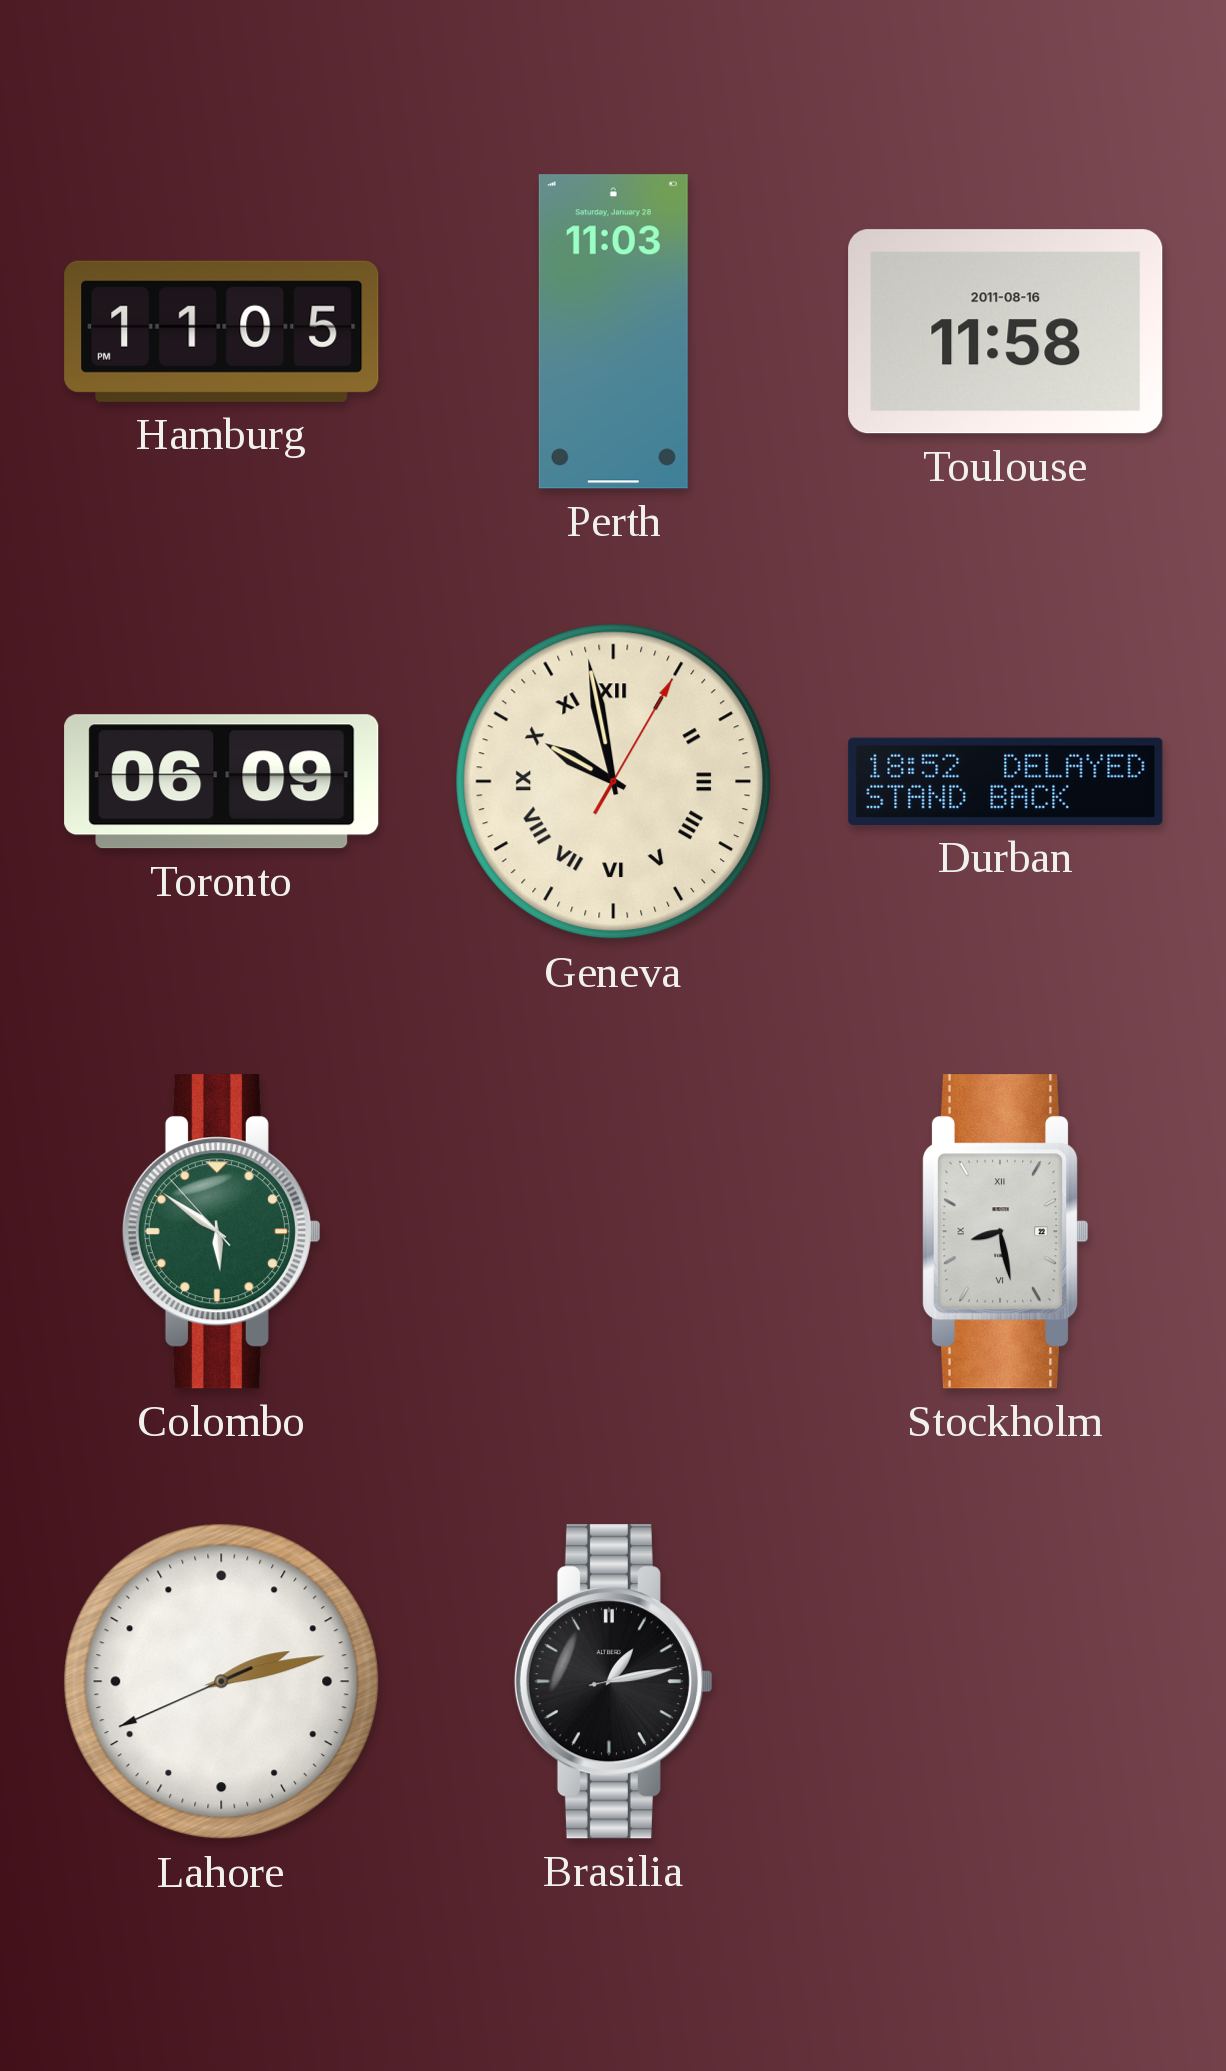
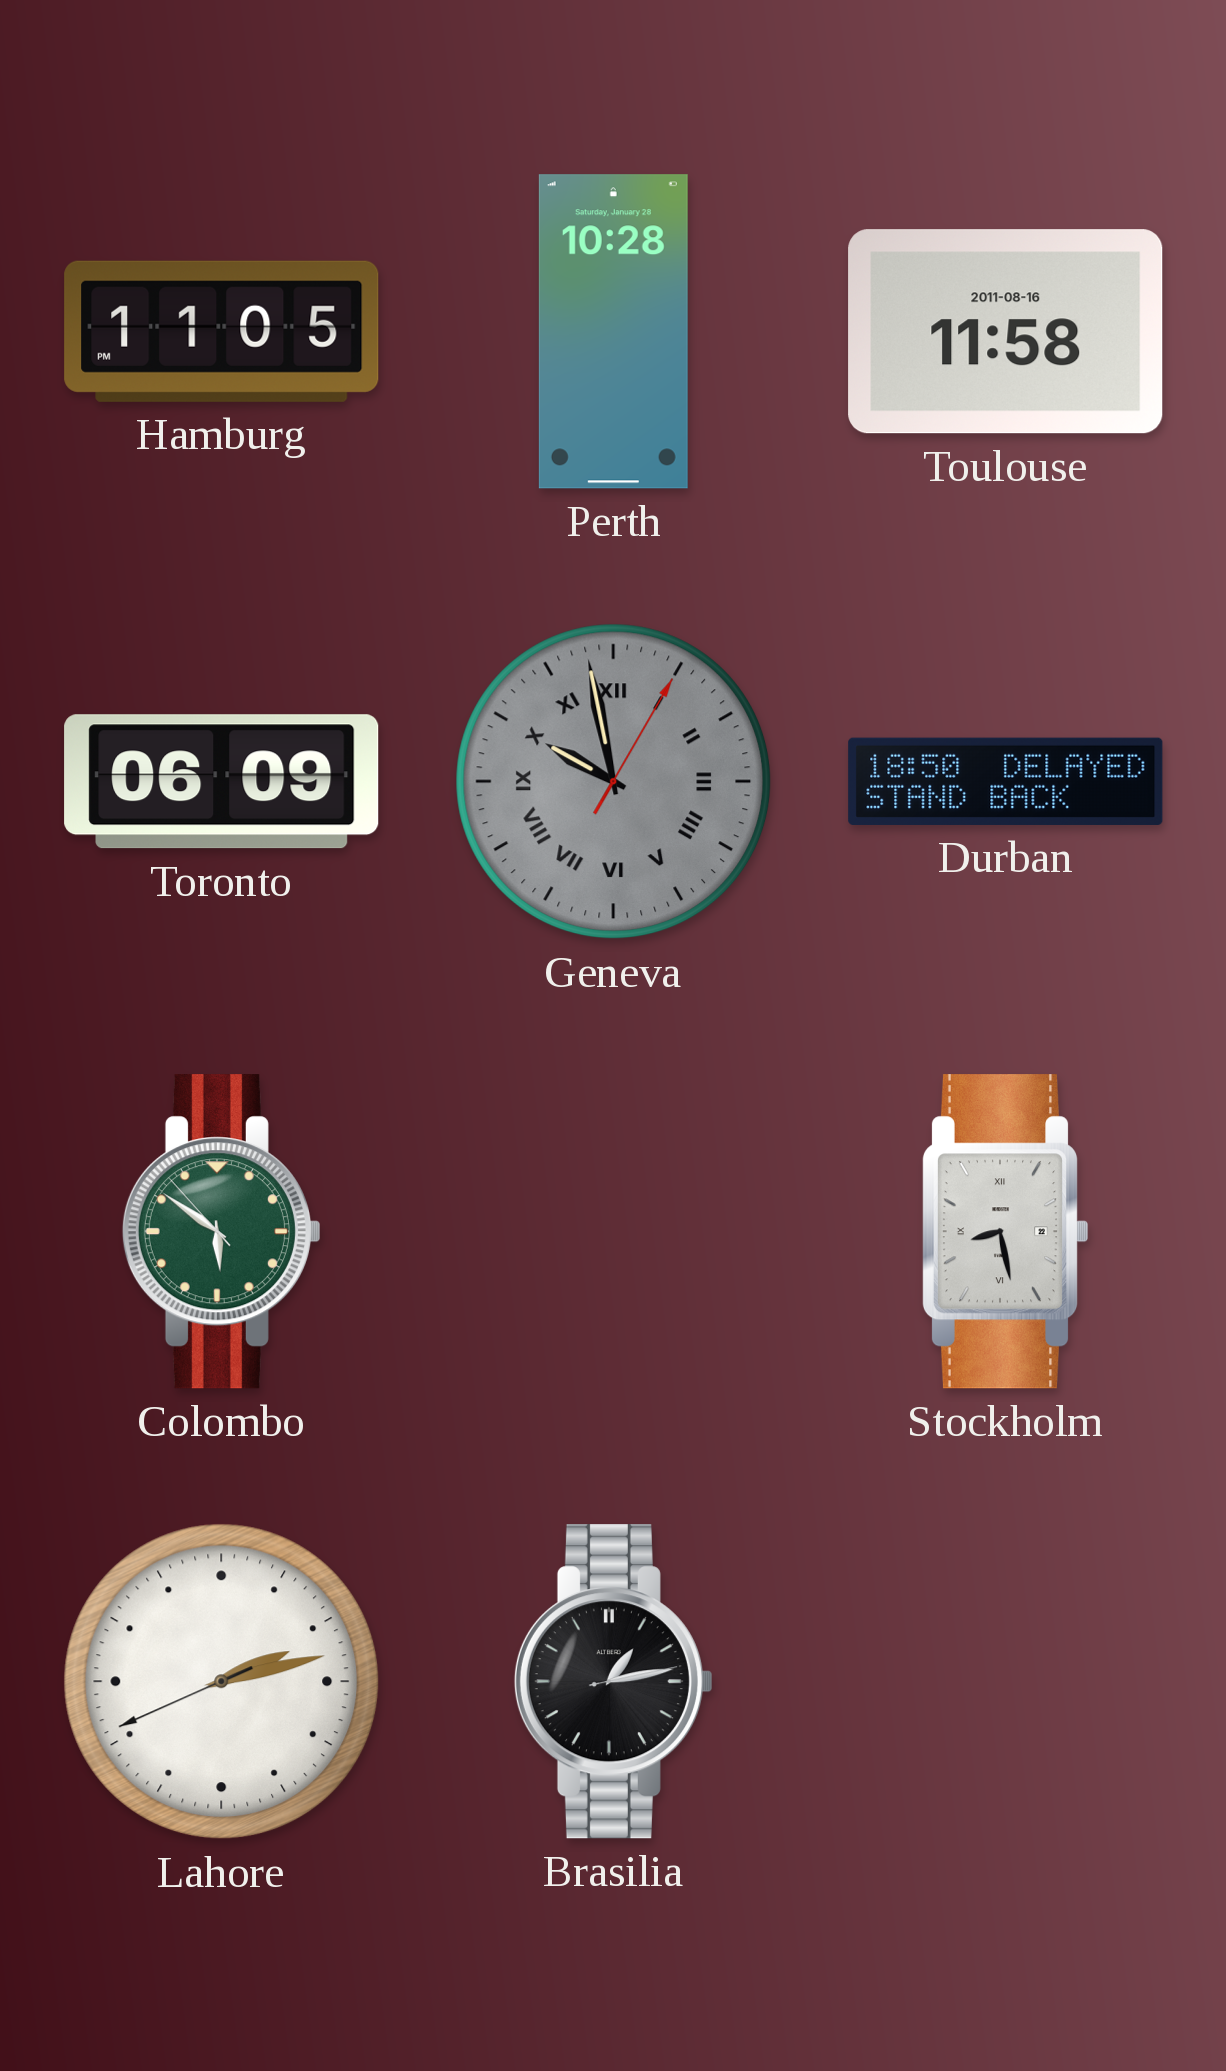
Perth: 11:03 -> 10:28 (613, 332)
Geneva dial: cream -> grey (614, 782)
Durban: 18:52 -> 18:50 (1006, 781)
